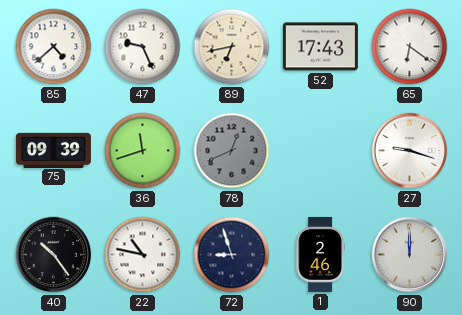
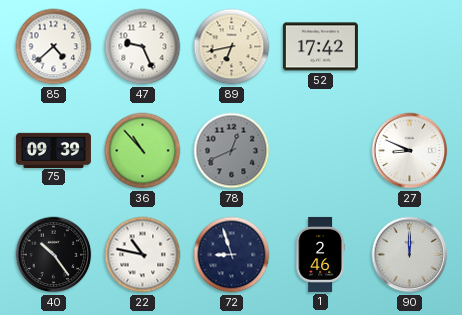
52: 17:43 -> 17:42 (320, 47)
65: 6:21 -> none (410, 47)
36: 11:42 -> 10:53 (143, 151)
27: 9:18 -> 8:49 (410, 151)
